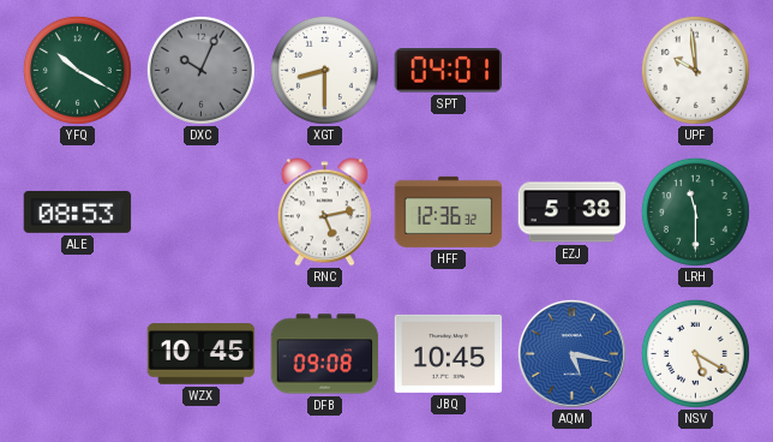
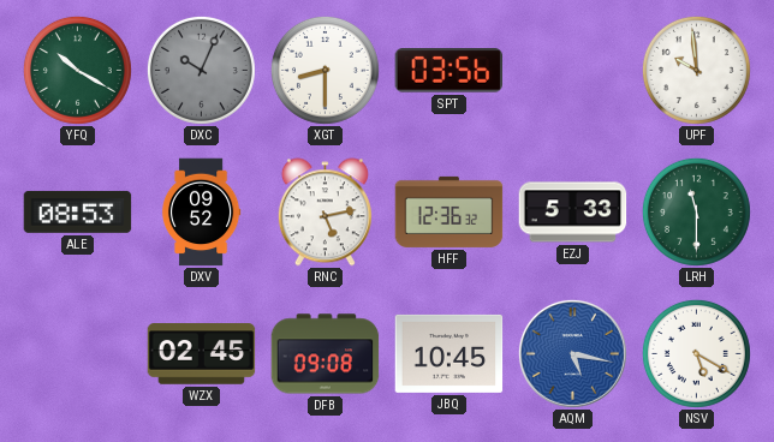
SPT: 04:01 -> 03:56 (448, 71)
DXV: none -> 09:52 (201, 213)
EZJ: 5:38 -> 5:33 (573, 213)
WZX: 10:45 -> 02:45 (202, 354)
